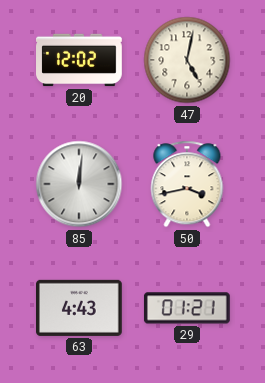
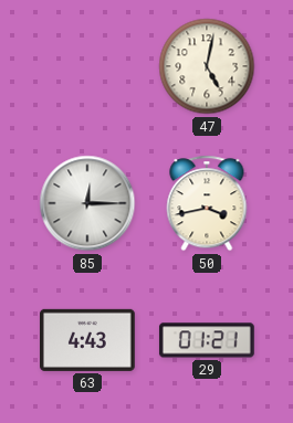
20: 12:02 -> none (79, 60)
85: 12:01 -> 12:15 (87, 203)
